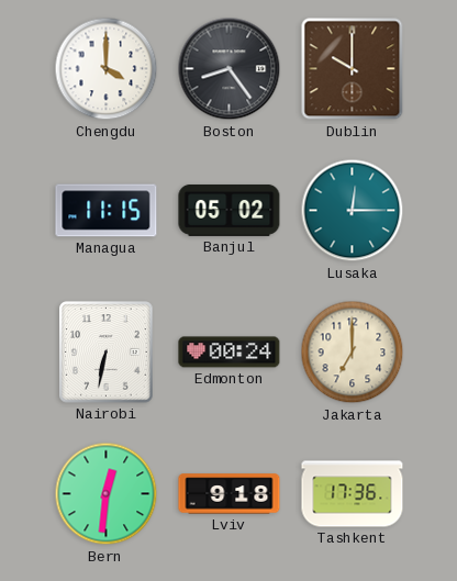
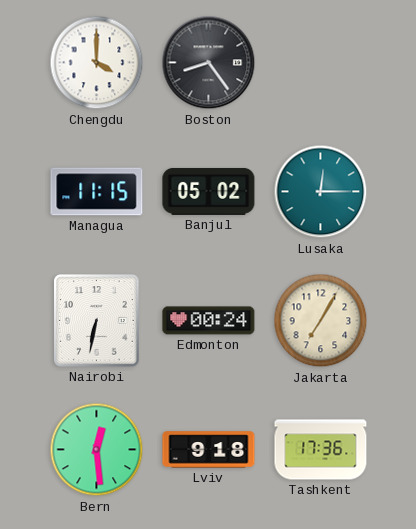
Dublin: 10:00 -> none (353, 69)
Jakarta: 7:00 -> 7:05 (321, 321)
Bern: 12:31 -> 12:29 (97, 450)
